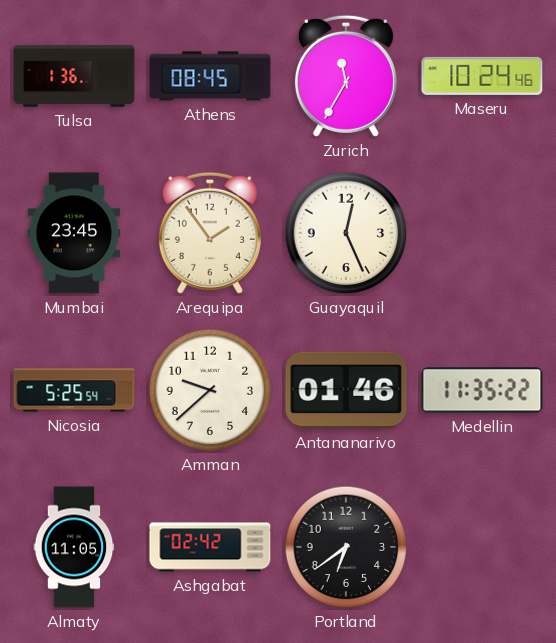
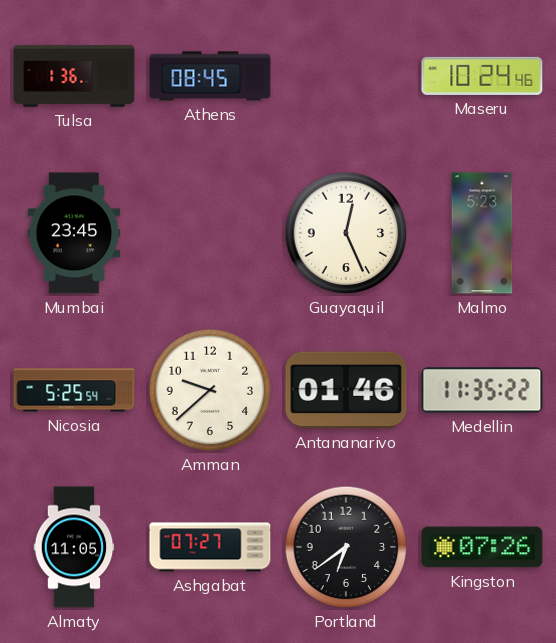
Zurich: 11:35 -> none (346, 76)
Arequipa: 1:54 -> none (210, 233)
Malmo: none -> 5:23 (482, 233)
Ashgabat: 02:42 -> 07:27 (210, 547)
Kingston: none -> 07:26 (482, 547)
